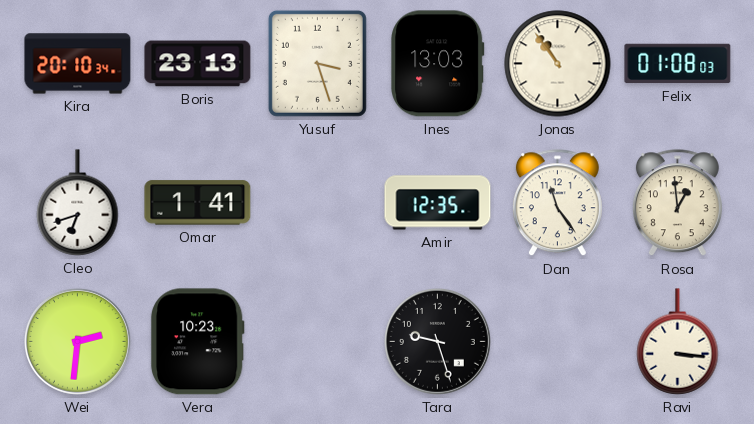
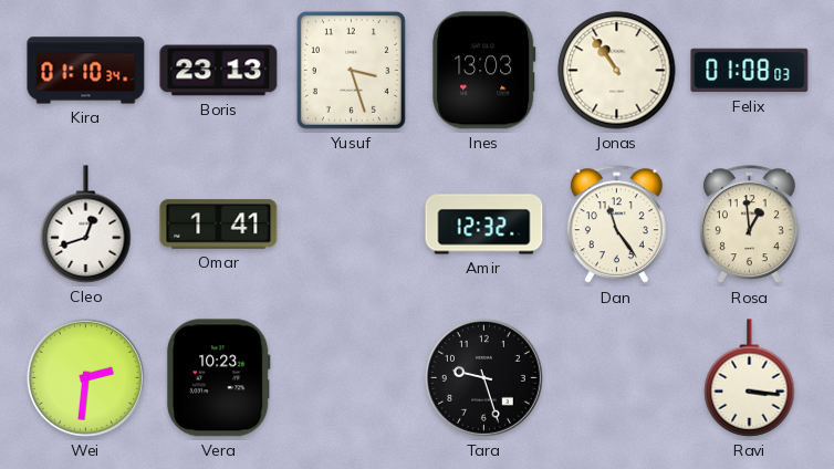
Kira: 20:10 -> 01:10 (86, 71)
Cleo: 6:42 -> 12:42 (86, 225)
Amir: 12:35 -> 12:32 (484, 225)
